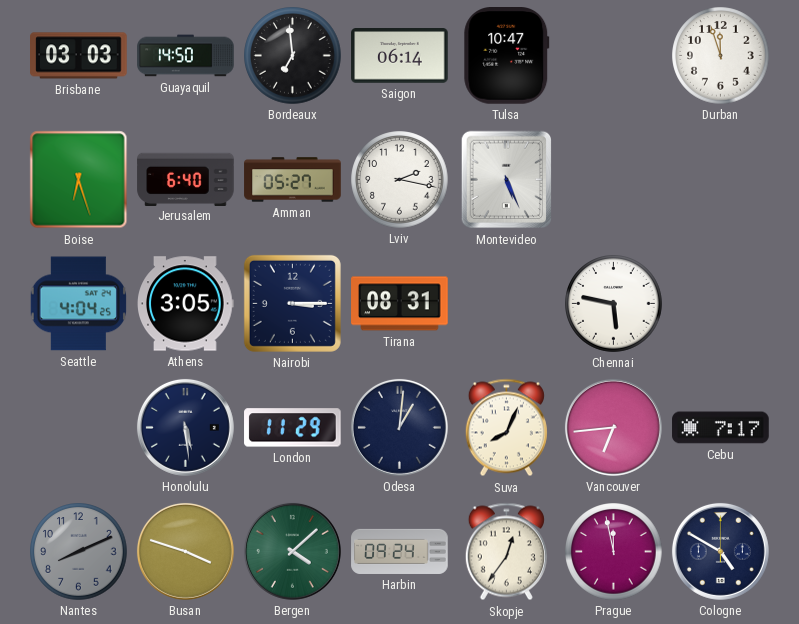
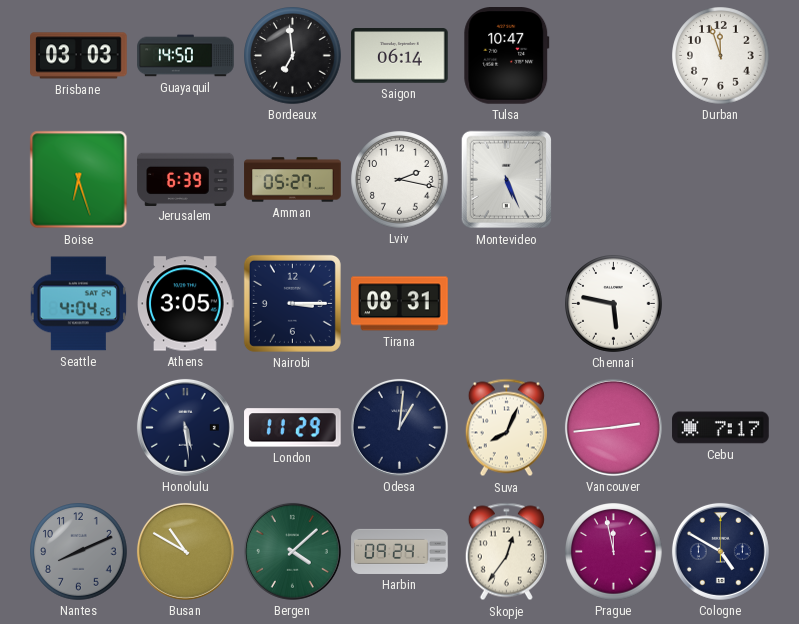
Jerusalem: 6:40 -> 6:39 (186, 179)
Vancouver: 6:44 -> 2:44 (613, 427)
Busan: 3:48 -> 10:50 (185, 551)
